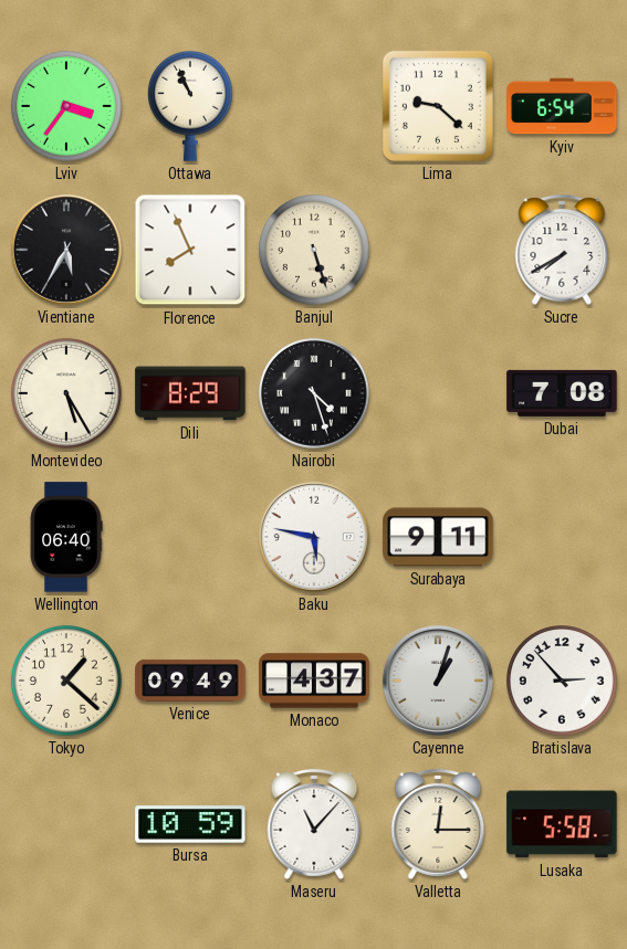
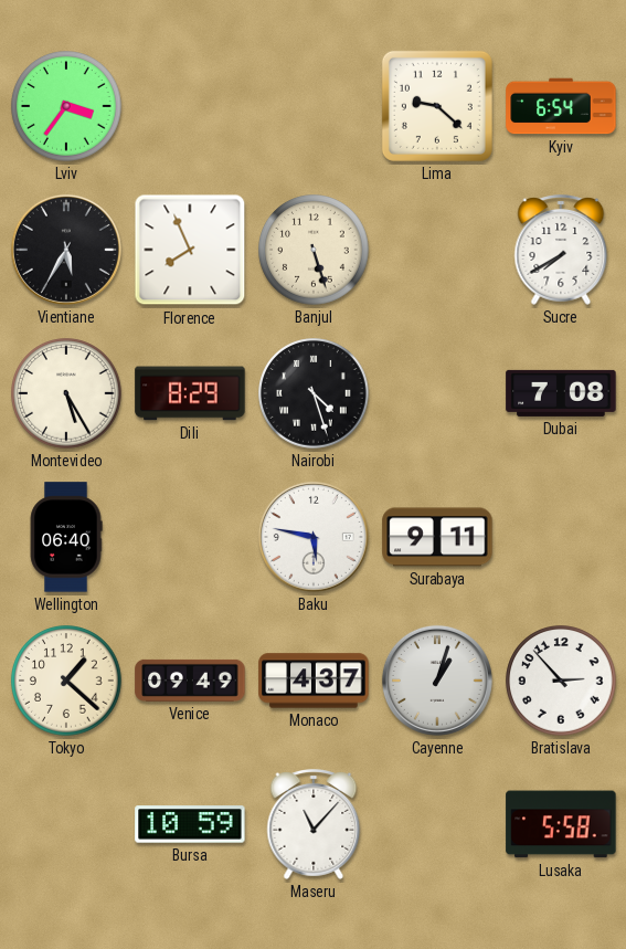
Ottawa: 10:56 -> none (191, 106)
Valletta: 12:15 -> none (438, 825)
